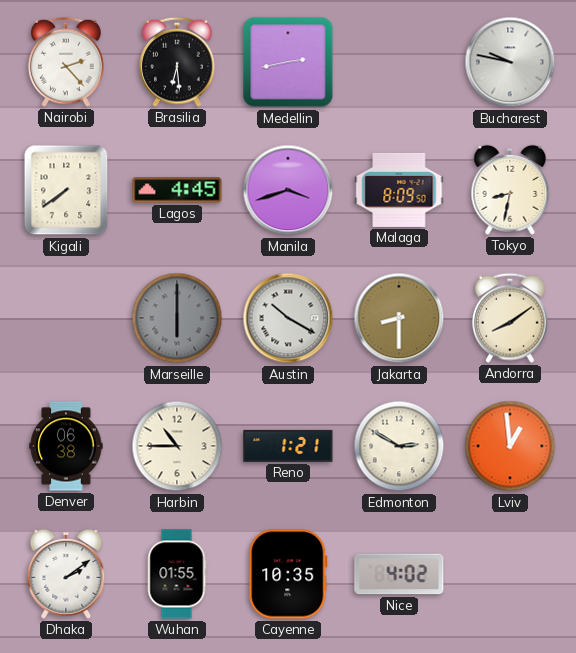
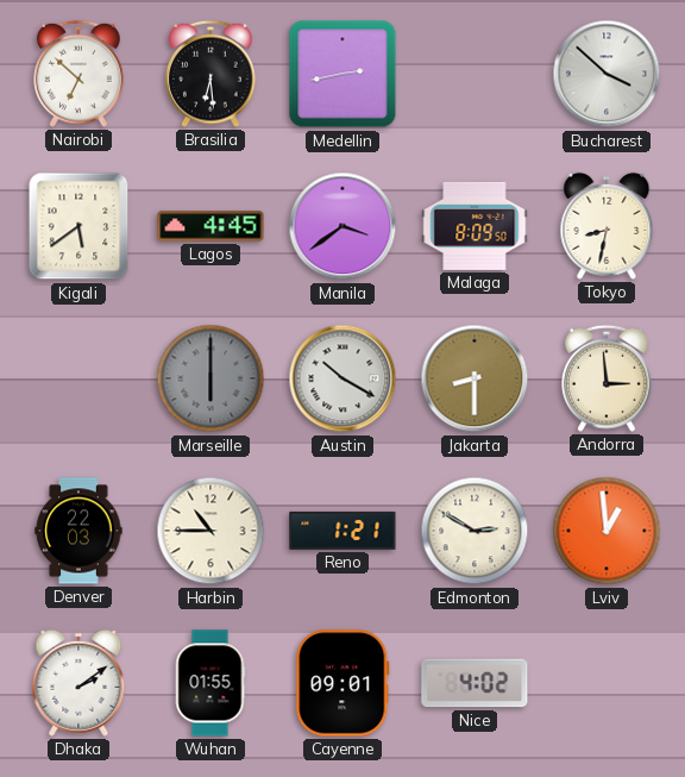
Nairobi: 2:23 -> 6:52 (80, 74)
Bucharest: 9:47 -> 3:52 (607, 74)
Kigali: 7:39 -> 5:39 (78, 226)
Manila: 3:42 -> 3:39 (342, 226)
Andorra: 8:09 -> 2:59 (608, 378)
Denver: 06:38 -> 22:03 (78, 531)
Cayenne: 10:35 -> 09:01 (342, 683)
